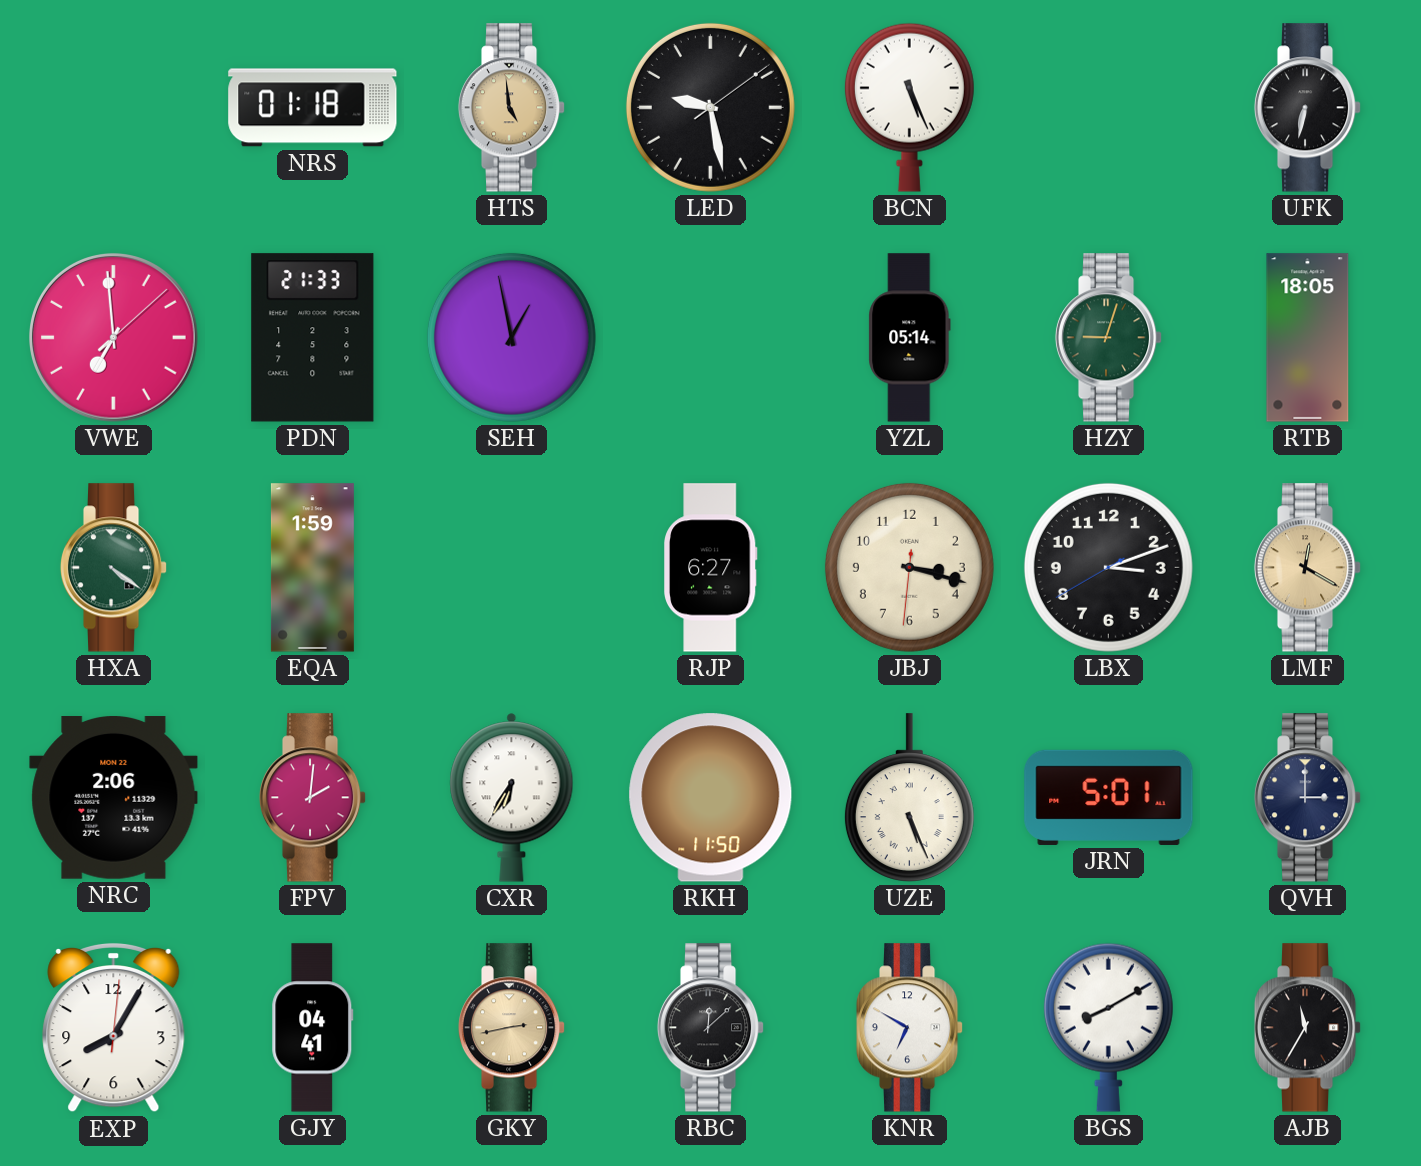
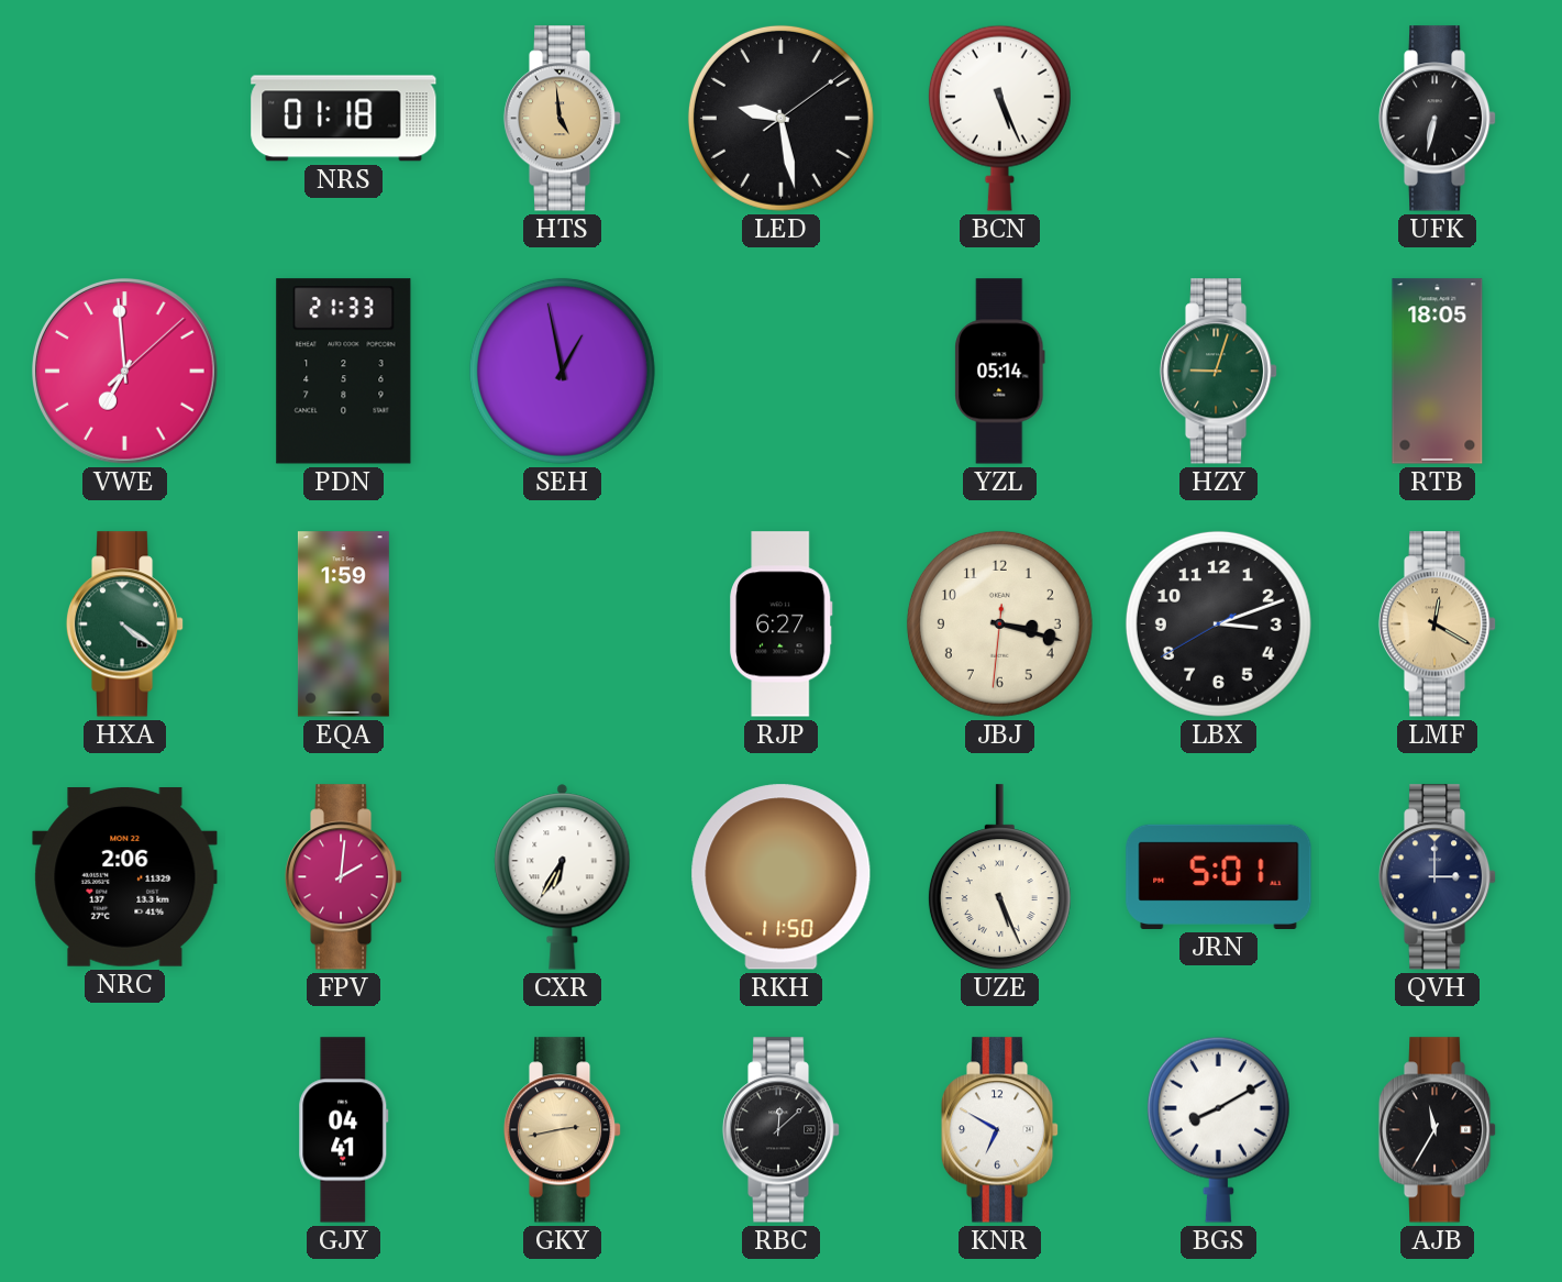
EXP: 8:05 -> none (114, 1028)
